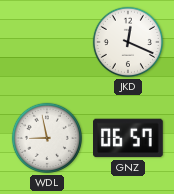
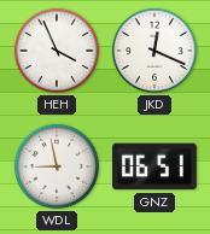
HEH: none -> 3:56 (57, 51)
GNZ: 06:57 -> 06:51 (156, 166)
